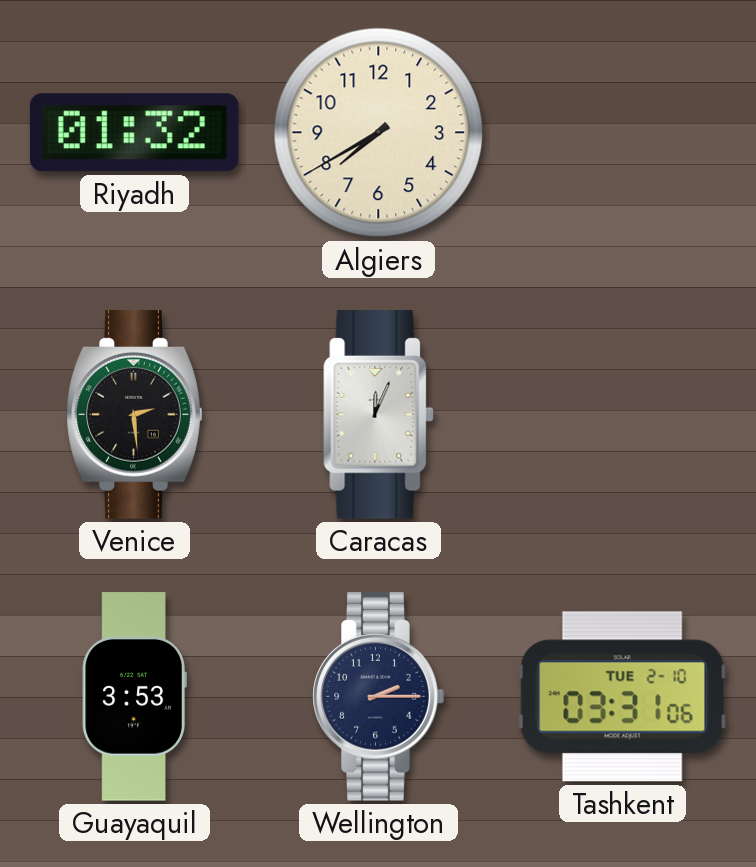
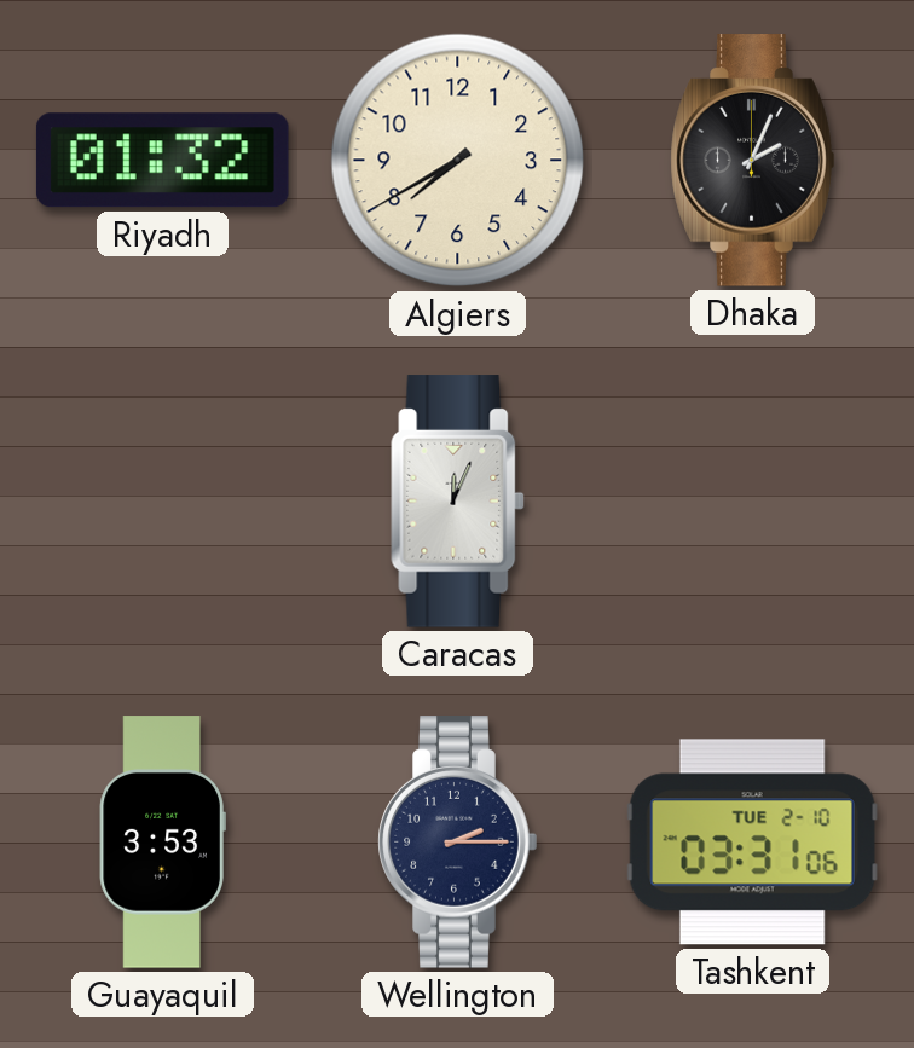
Dhaka: none -> 2:04 (753, 161)
Venice: 2:29 -> none (135, 415)
